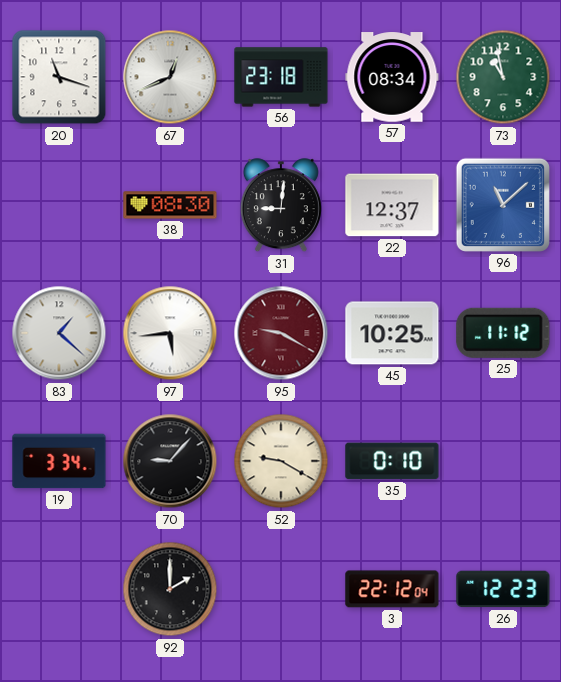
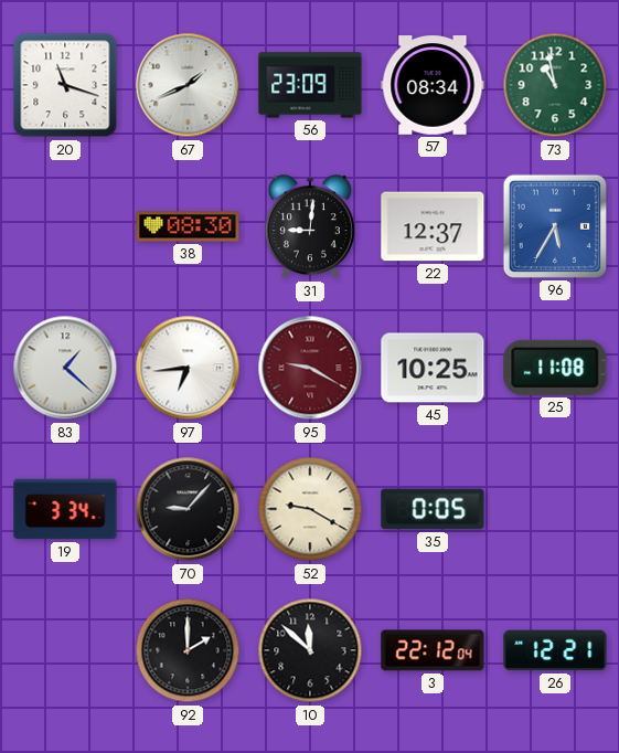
67: 12:41 -> 1:41 (188, 85)
56: 23:18 -> 23:09 (310, 85)
96: 11:08 -> 5:35 (555, 226)
97: 5:44 -> 6:44 (188, 368)
25: 11:12 -> 11:08 (555, 368)
35: 0:10 -> 0:05 (433, 509)
10: none -> 11:52 (310, 650)
26: 12:23 -> 12:21 (555, 650)
